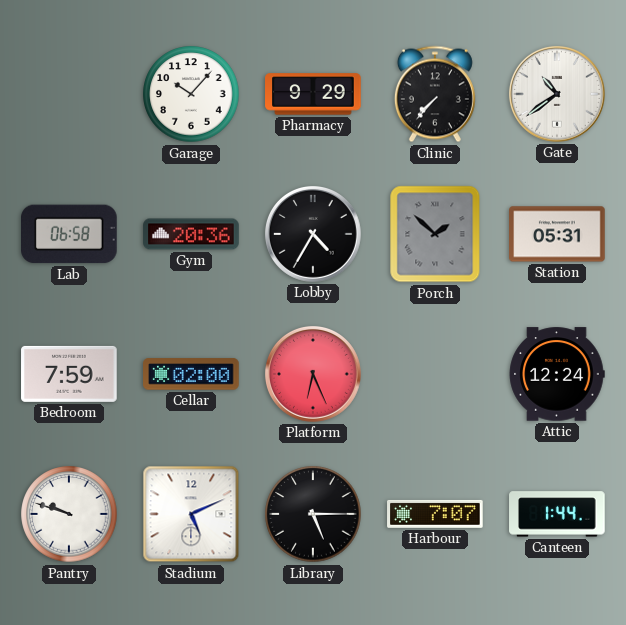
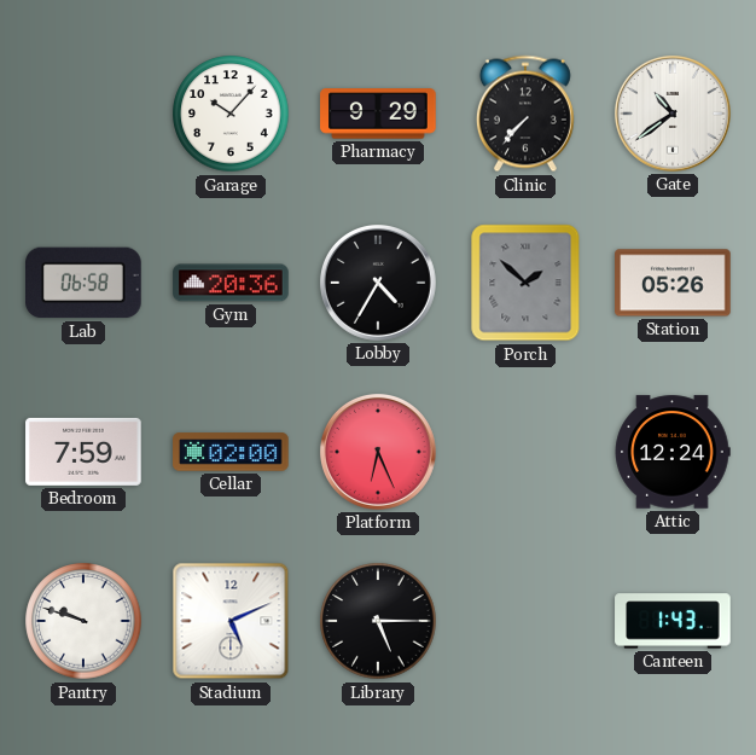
Station: 05:31 -> 05:26 (673, 283)
Harbour: 7:07 -> none (435, 514)
Canteen: 1:44 -> 1:43 (673, 621)
